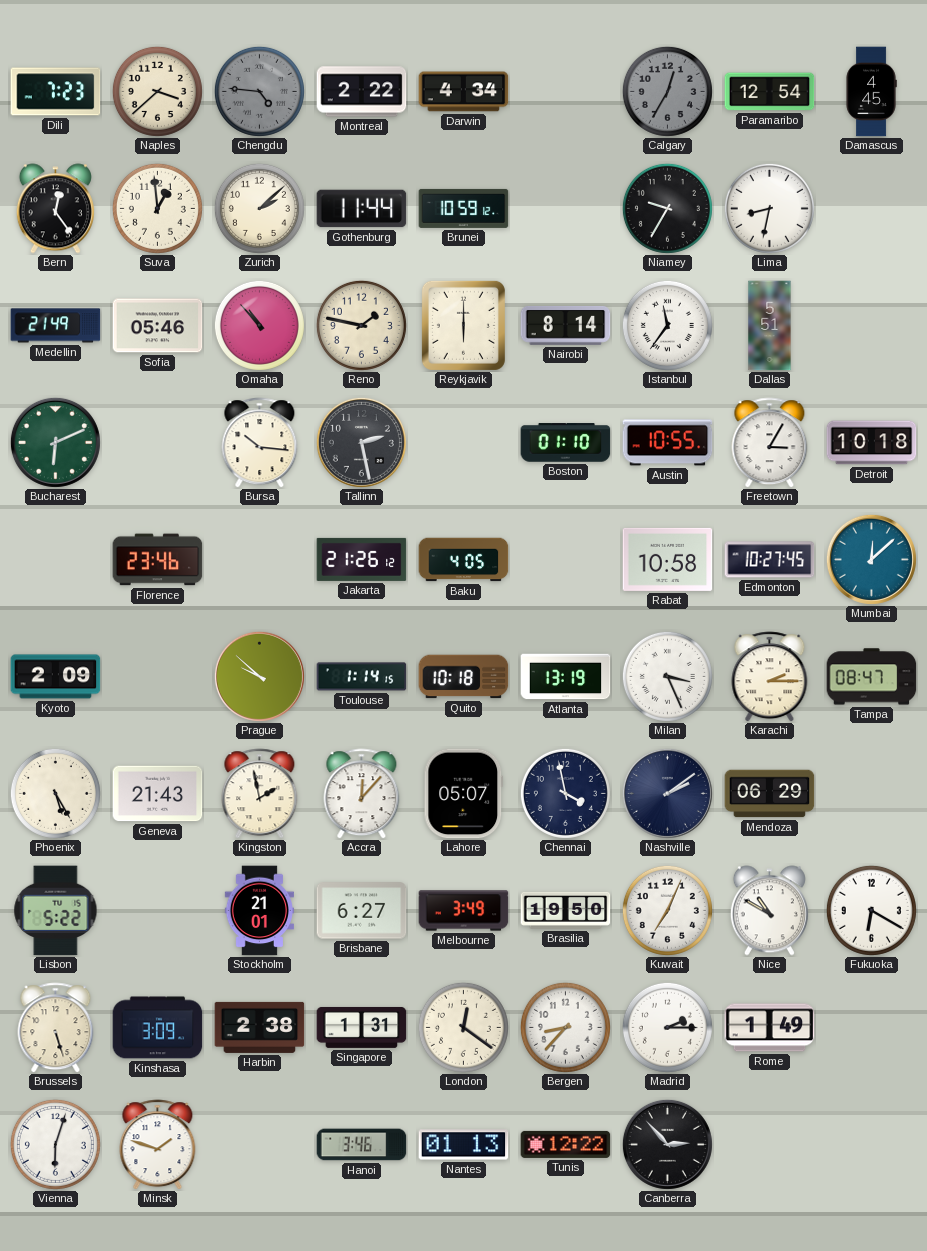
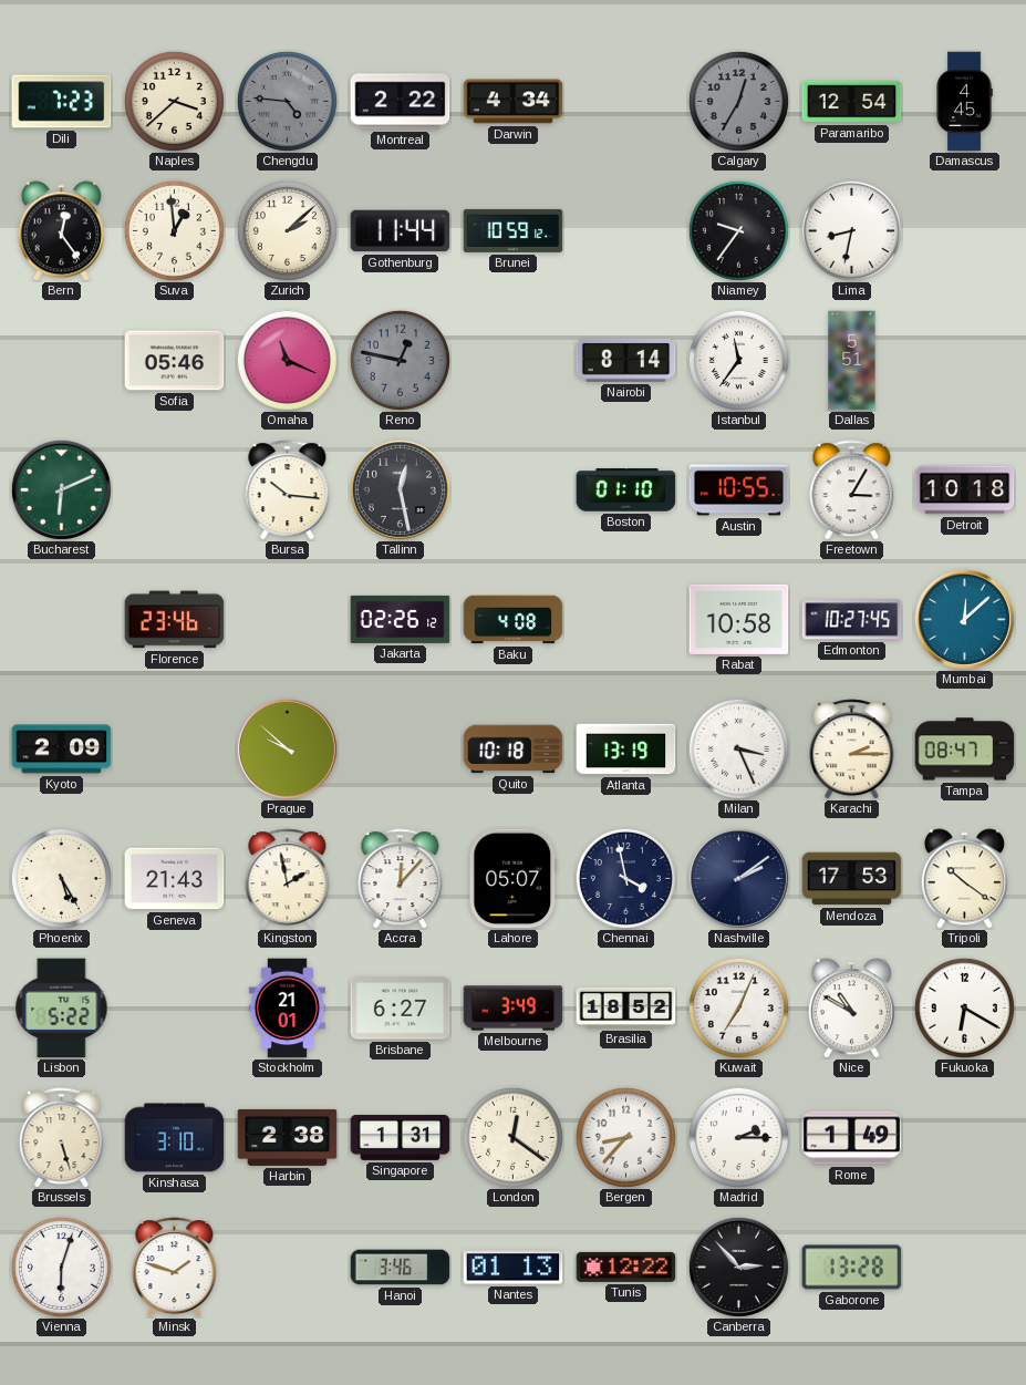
Niamey: 9:35 -> 9:36 (738, 230)
Medellin: 21:49 -> none (56, 326)
Omaha: 10:53 -> 11:19 (287, 360)
Reno: 1:47 -> 12:47 (400, 360)
Reno dial: cream -> grey (400, 360)
Reykjavik: 6:00 -> none (463, 325)
Tallinn: 2:28 -> 12:28 (400, 489)
Jakarta: 21:26 -> 02:26 (401, 619)
Baku: 4:05 -> 4:08 (514, 620)
Toulouse: 1:14 -> none (362, 677)
Mendoza: 06:29 -> 17:53 (852, 879)
Tripoli: none -> 10:21 (964, 879)
Brasilia: 19:50 -> 18:52 (626, 1007)
Kinshasa: 3:09 -> 3:10 (175, 1138)
Gaborone: none -> 13:28 (852, 1268)
